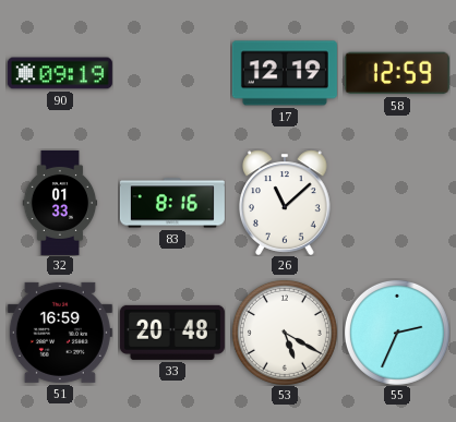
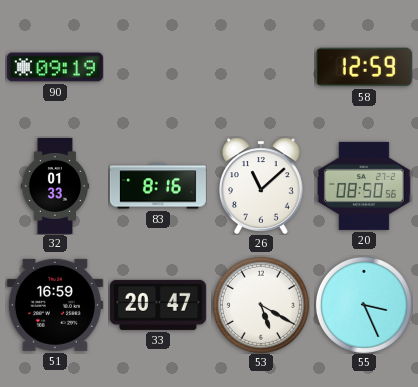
17: 12:19 -> none (285, 73)
20: none -> 08:50 (364, 186)
33: 20:48 -> 20:47 (158, 305)
55: 2:34 -> 3:26 (364, 305)
